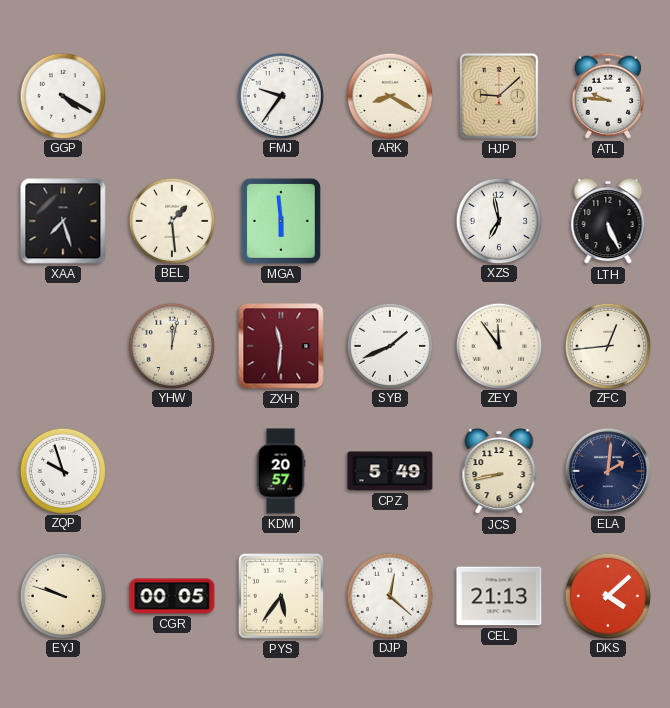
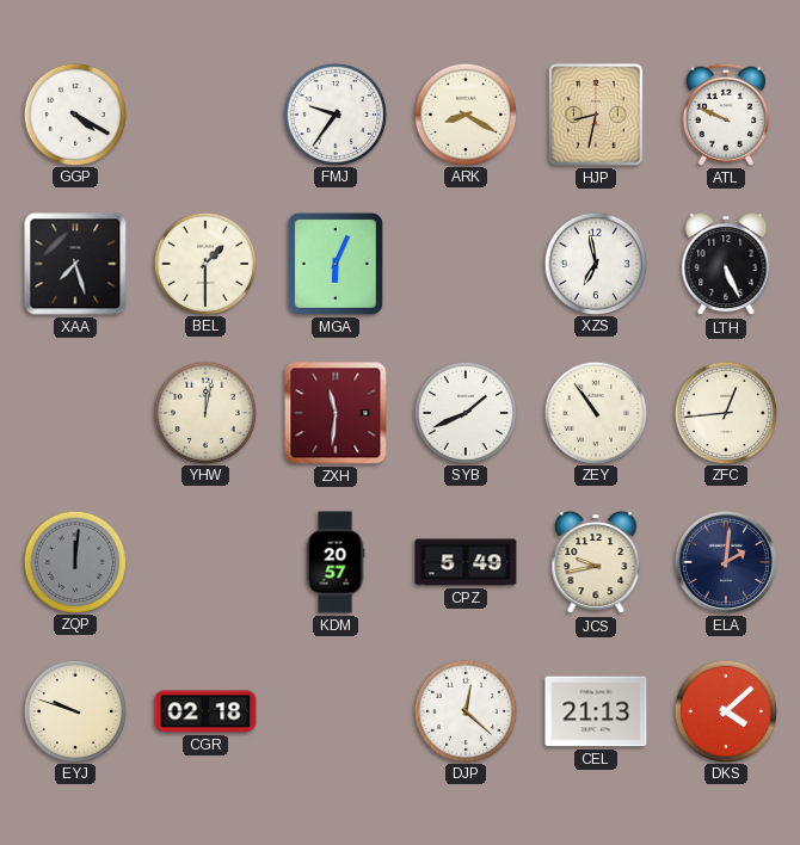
HJP: 9:08 -> 8:32 (596, 115)
ATL: 9:46 -> 9:49 (726, 115)
BEL: 1:29 -> 1:30 (204, 263)
MGA: 5:59 -> 6:04 (336, 264)
ZEY: 11:54 -> 10:54 (595, 412)
ZQP: 9:57 -> 12:01 (74, 561)
ZQP dial: white -> grey (74, 561)
JCS: 8:43 -> 9:43 (596, 562)
CGR: 00:05 -> 02:18 (205, 711)
PYS: 5:36 -> none (281, 596)
